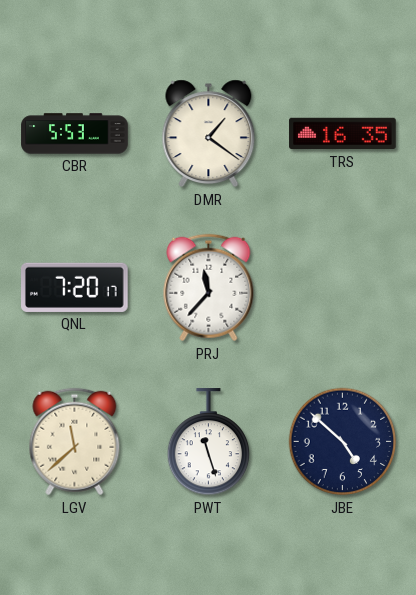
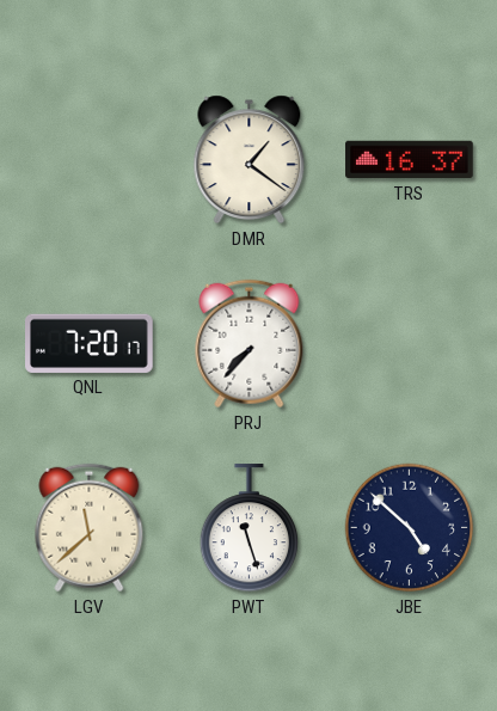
CBR: 5:53 -> none (75, 134)
TRS: 16:35 -> 16:37 (410, 160)
PRJ: 11:37 -> 7:37 (250, 344)
